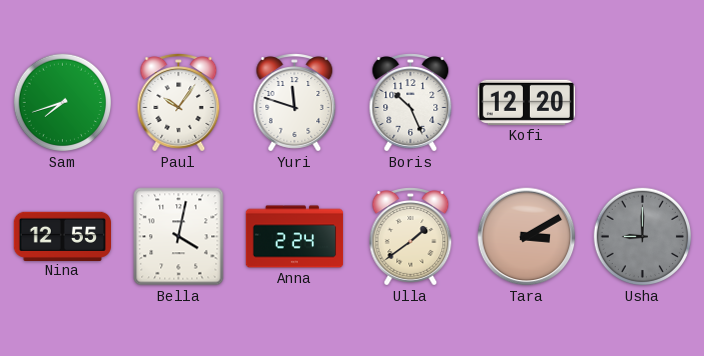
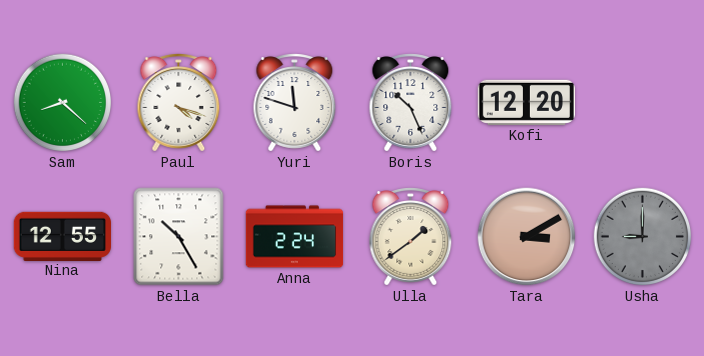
Sam: 7:42 -> 8:22 (63, 103)
Paul: 10:06 -> 4:18 (179, 103)
Bella: 4:02 -> 10:25 (179, 237)
